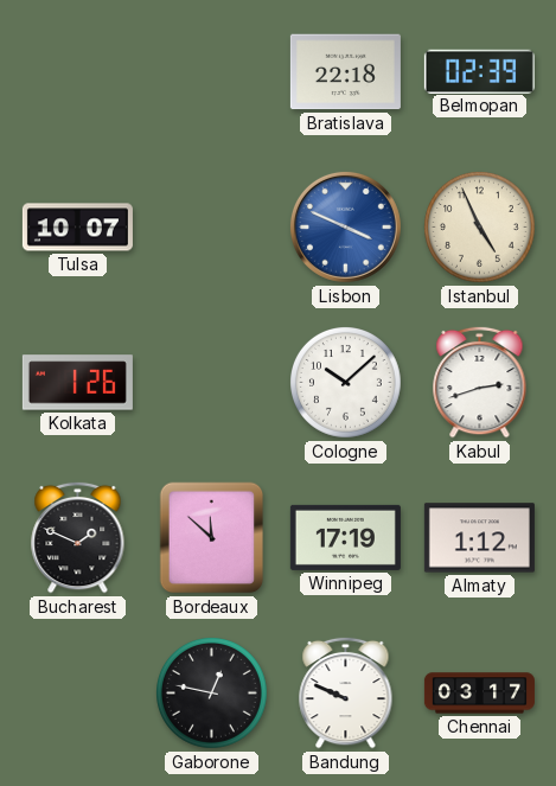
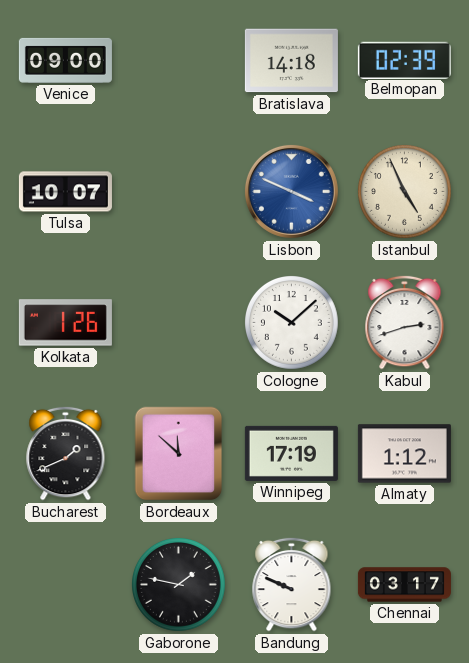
Venice: none -> 09:00 (65, 60)
Bratislava: 22:18 -> 14:18 (291, 61)
Bucharest: 1:49 -> 1:41 (66, 453)
Gaborone: 12:47 -> 1:47 (179, 585)
